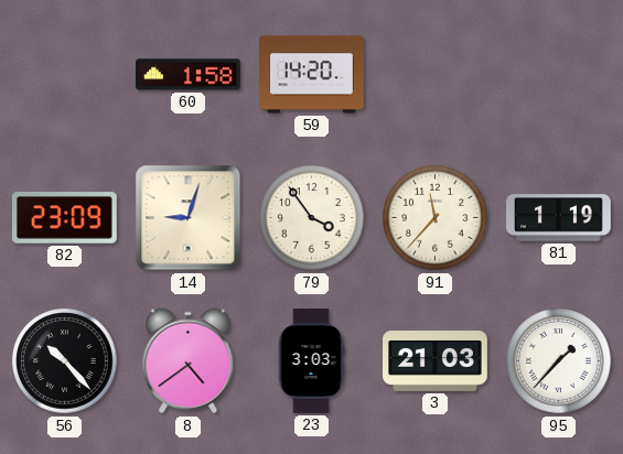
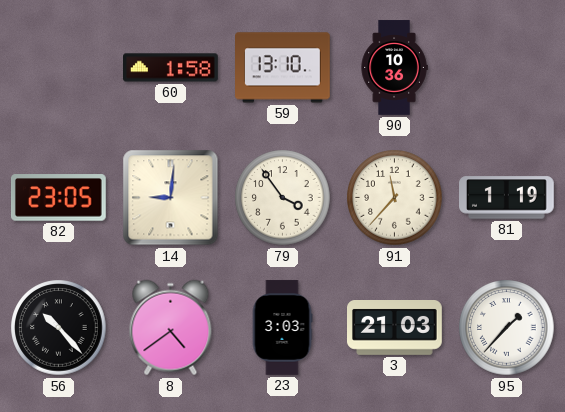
59: 14:20 -> 13:10 (283, 68)
90: none -> 10:36 (394, 68)
82: 23:09 -> 23:05 (59, 198)
14: 9:03 -> 9:01 (171, 198)
